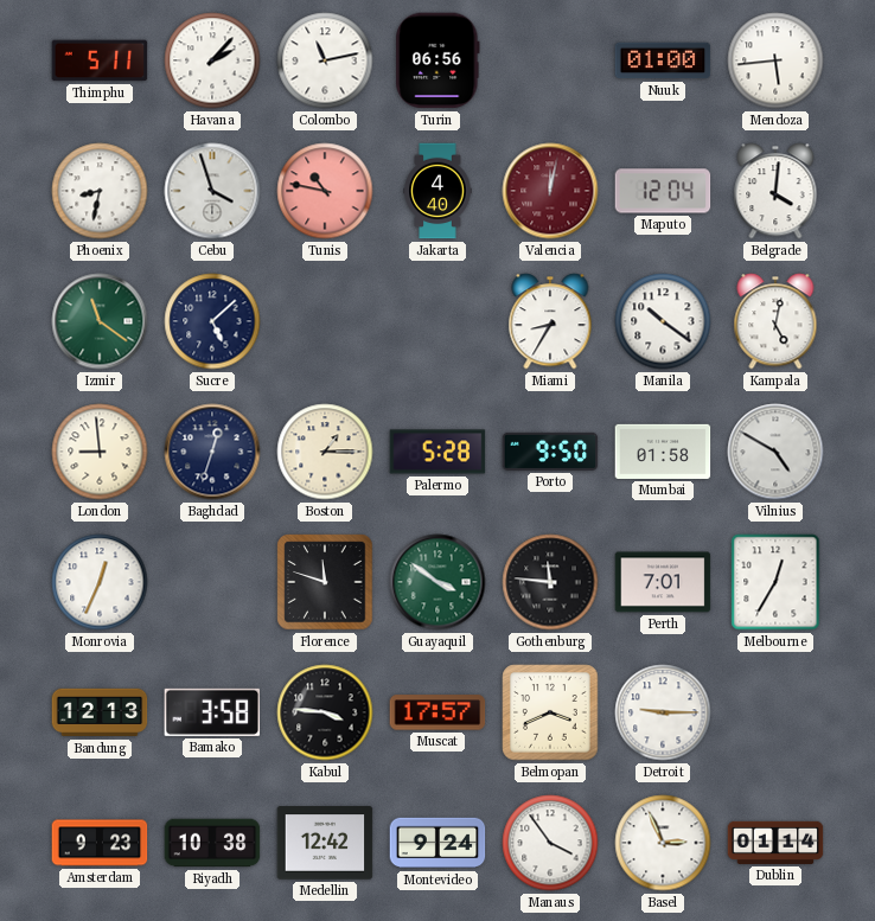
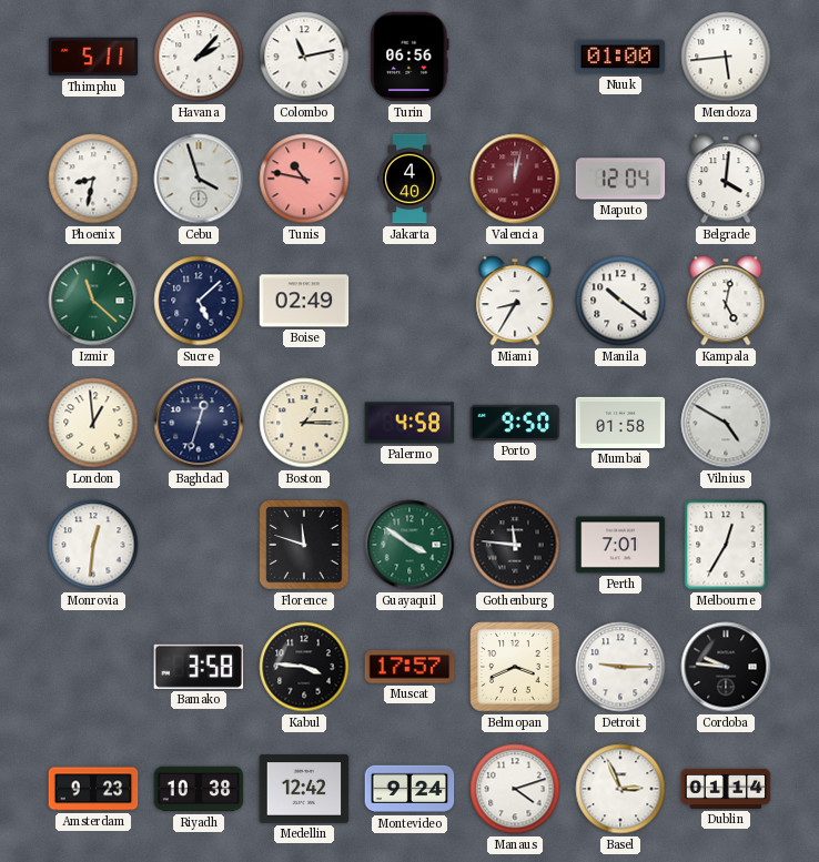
Izmir: 11:21 -> 11:22 (93, 301)
Boise: none -> 02:49 (304, 301)
London: 8:59 -> 12:59 (93, 423)
Palermo: 5:28 -> 4:58 (410, 423)
Monrovia: 12:34 -> 12:31 (93, 545)
Bandung: 12:13 -> none (100, 712)
Cordoba: none -> 9:46 (726, 667)
Manaus: 3:54 -> 4:12 (515, 789)
